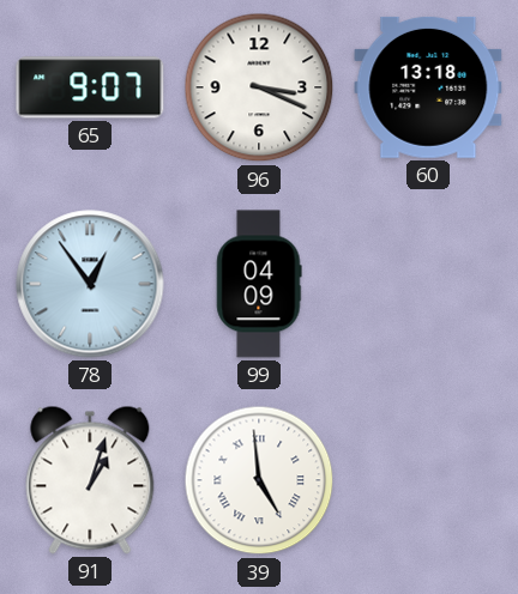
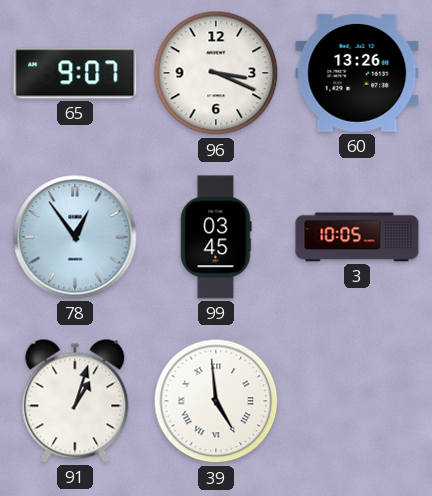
60: 13:18 -> 13:26 (357, 73)
99: 04:09 -> 03:45 (216, 237)
3: none -> 10:05 (357, 237)
